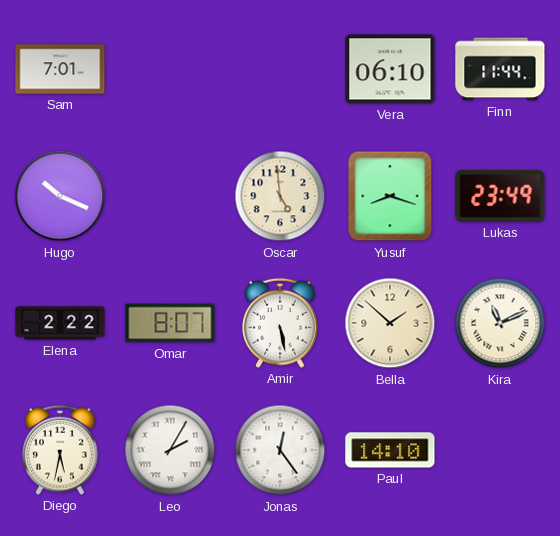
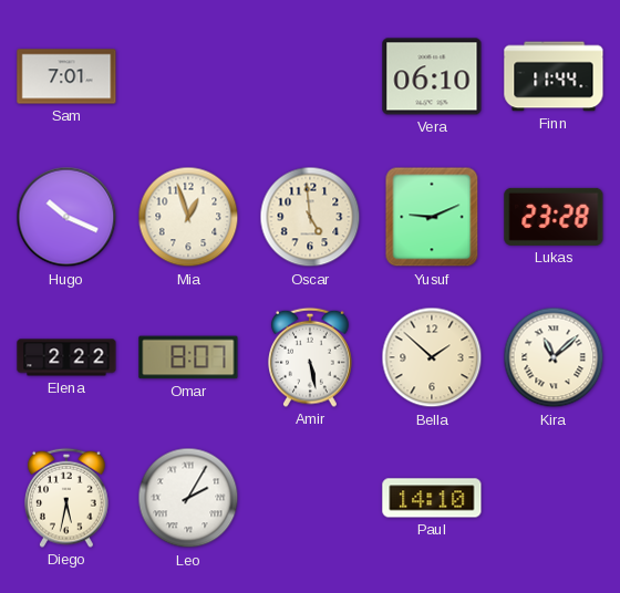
Mia: none -> 12:57 (188, 217)
Yusuf: 8:18 -> 9:11 (432, 217)
Lukas: 23:49 -> 23:28 (554, 217)
Kira: 11:11 -> 11:08 (554, 357)
Jonas: 12:24 -> none (280, 450)
